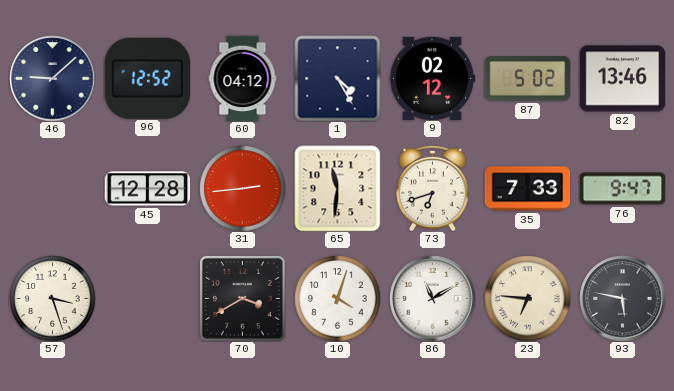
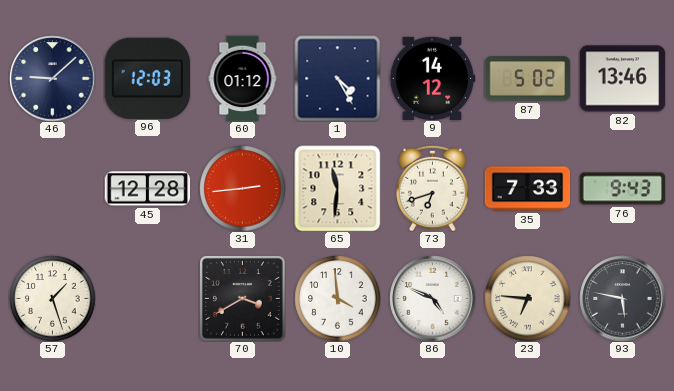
96: 12:52 -> 12:03 (147, 78)
60: 04:12 -> 01:12 (243, 78)
9: 02:12 -> 14:12 (432, 78)
76: 9:47 -> 9:43 (622, 189)
57: 3:27 -> 1:27 (52, 298)
10: 4:03 -> 3:59 (337, 298)
86: 11:10 -> 4:49 (432, 298)
